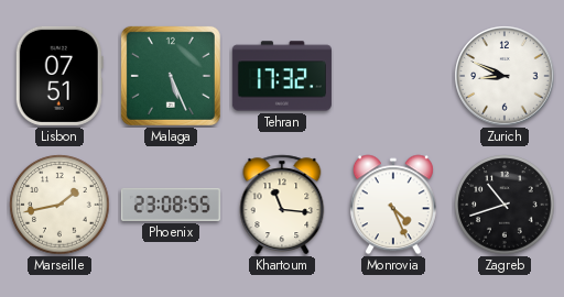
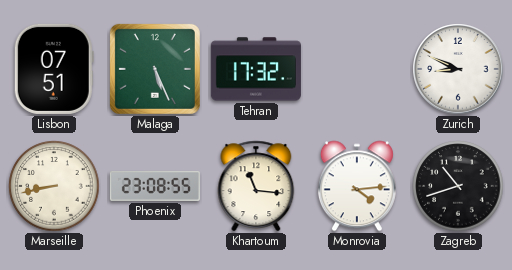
Marseille: 1:43 -> 8:43 (54, 186)
Monrovia: 4:26 -> 4:14 (357, 186)
